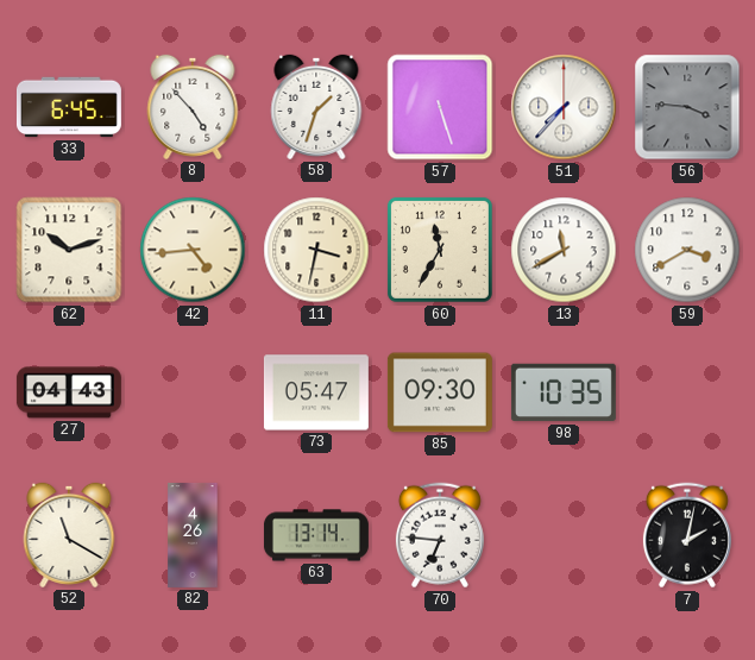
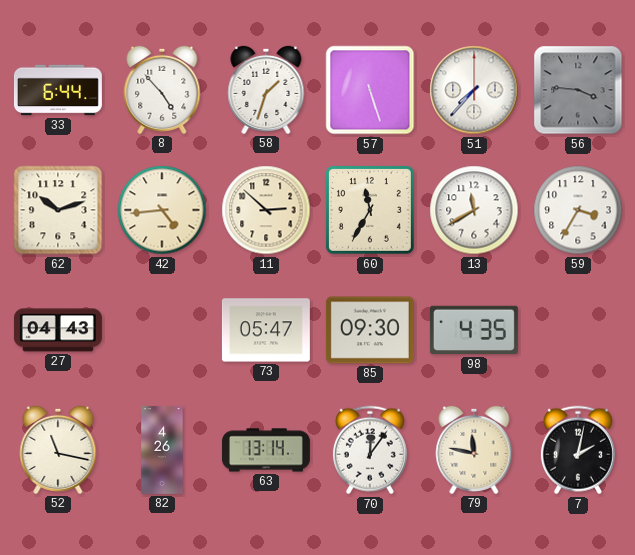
33: 6:45 -> 6:44 (58, 90)
11: 3:32 -> 2:52 (266, 210)
59: 3:40 -> 3:35 (578, 210)
98: 10:35 -> 4:35 (474, 330)
52: 11:20 -> 11:17 (58, 450)
70: 6:46 -> 12:06 (370, 450)
79: none -> 11:47 (474, 450)
